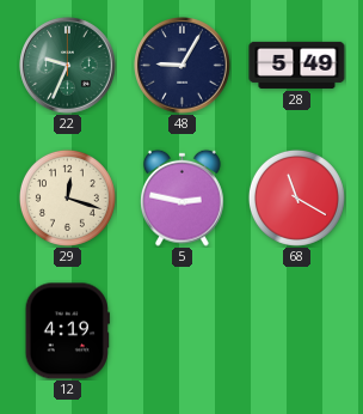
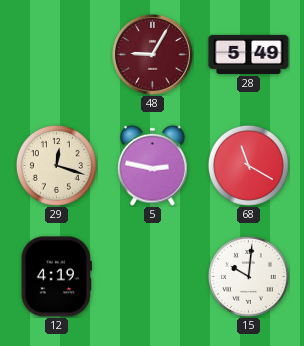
22: 9:34 -> none (68, 66)
48 dial: navy -> burgundy (153, 55)
15: none -> 10:01 (248, 276)
